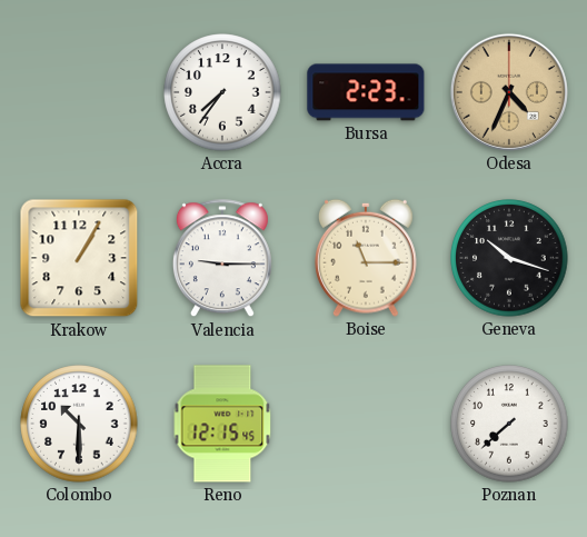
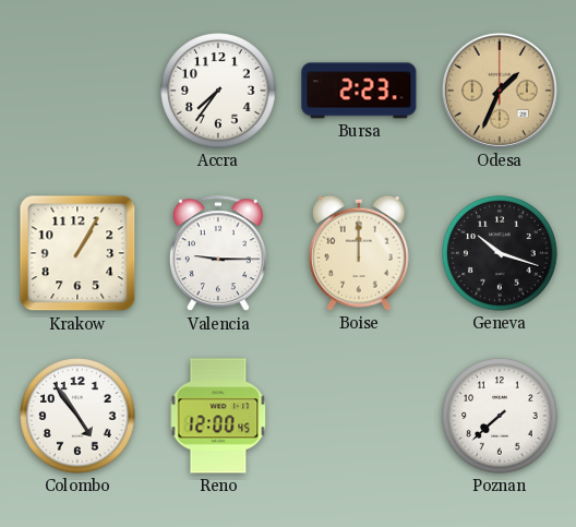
Odesa: 4:34 -> 1:34 (500, 91)
Boise: 11:15 -> 12:00 (360, 253)
Colombo: 10:30 -> 4:54 (77, 416)
Reno: 12:15 -> 12:00 (218, 416)
